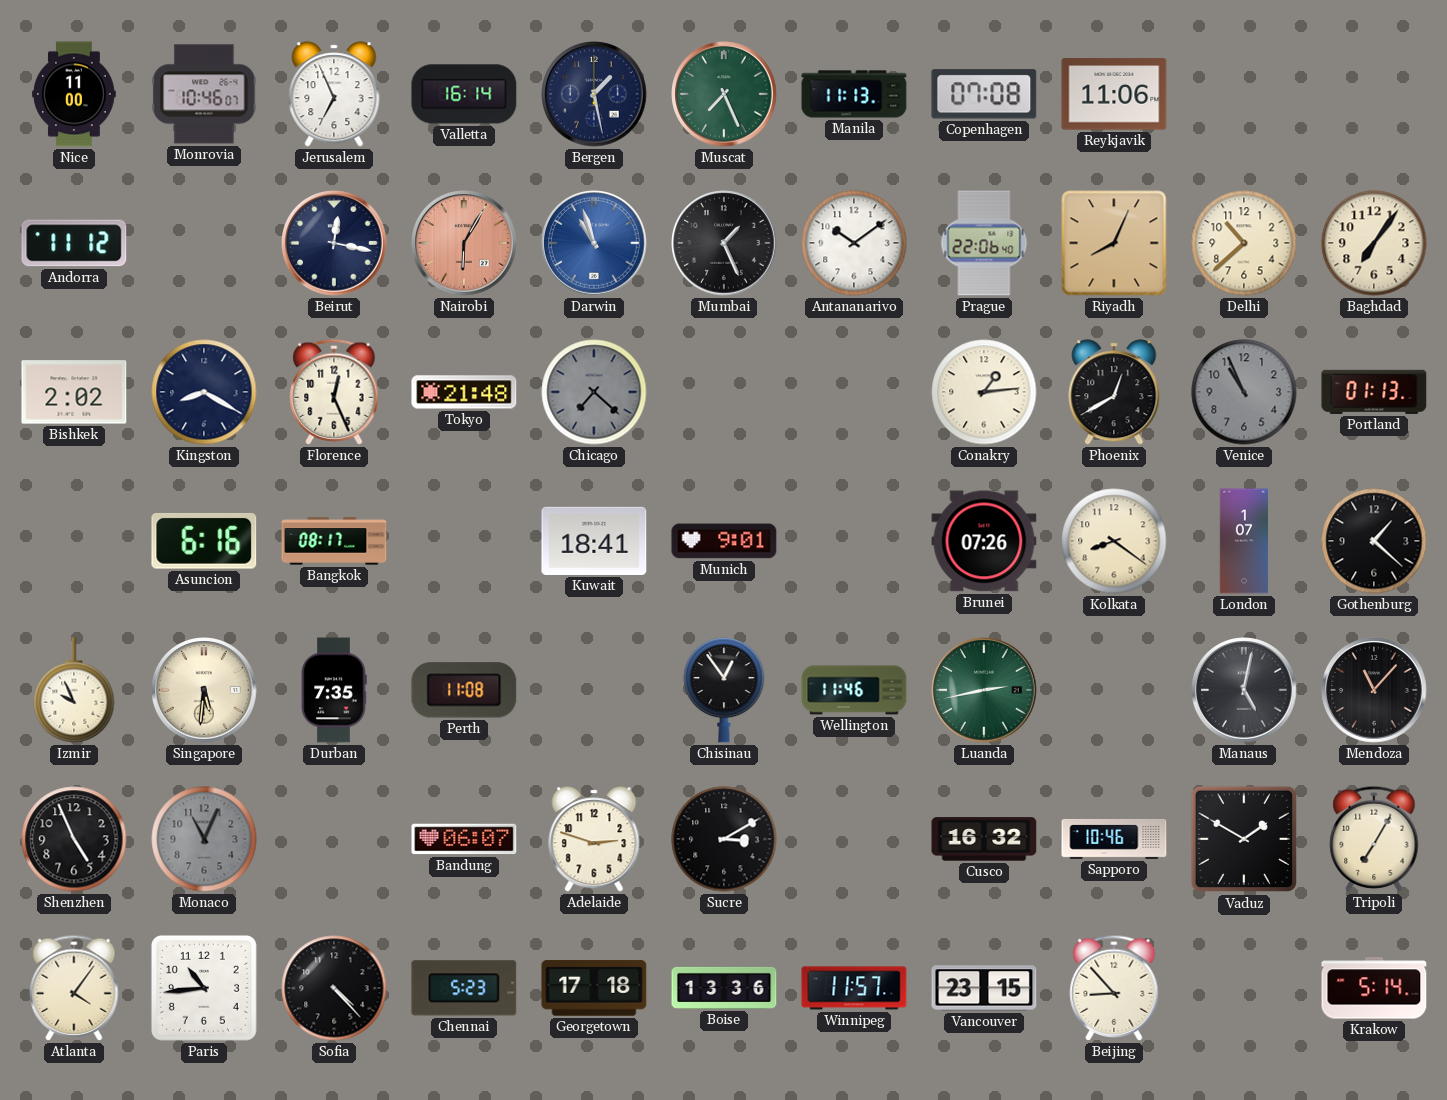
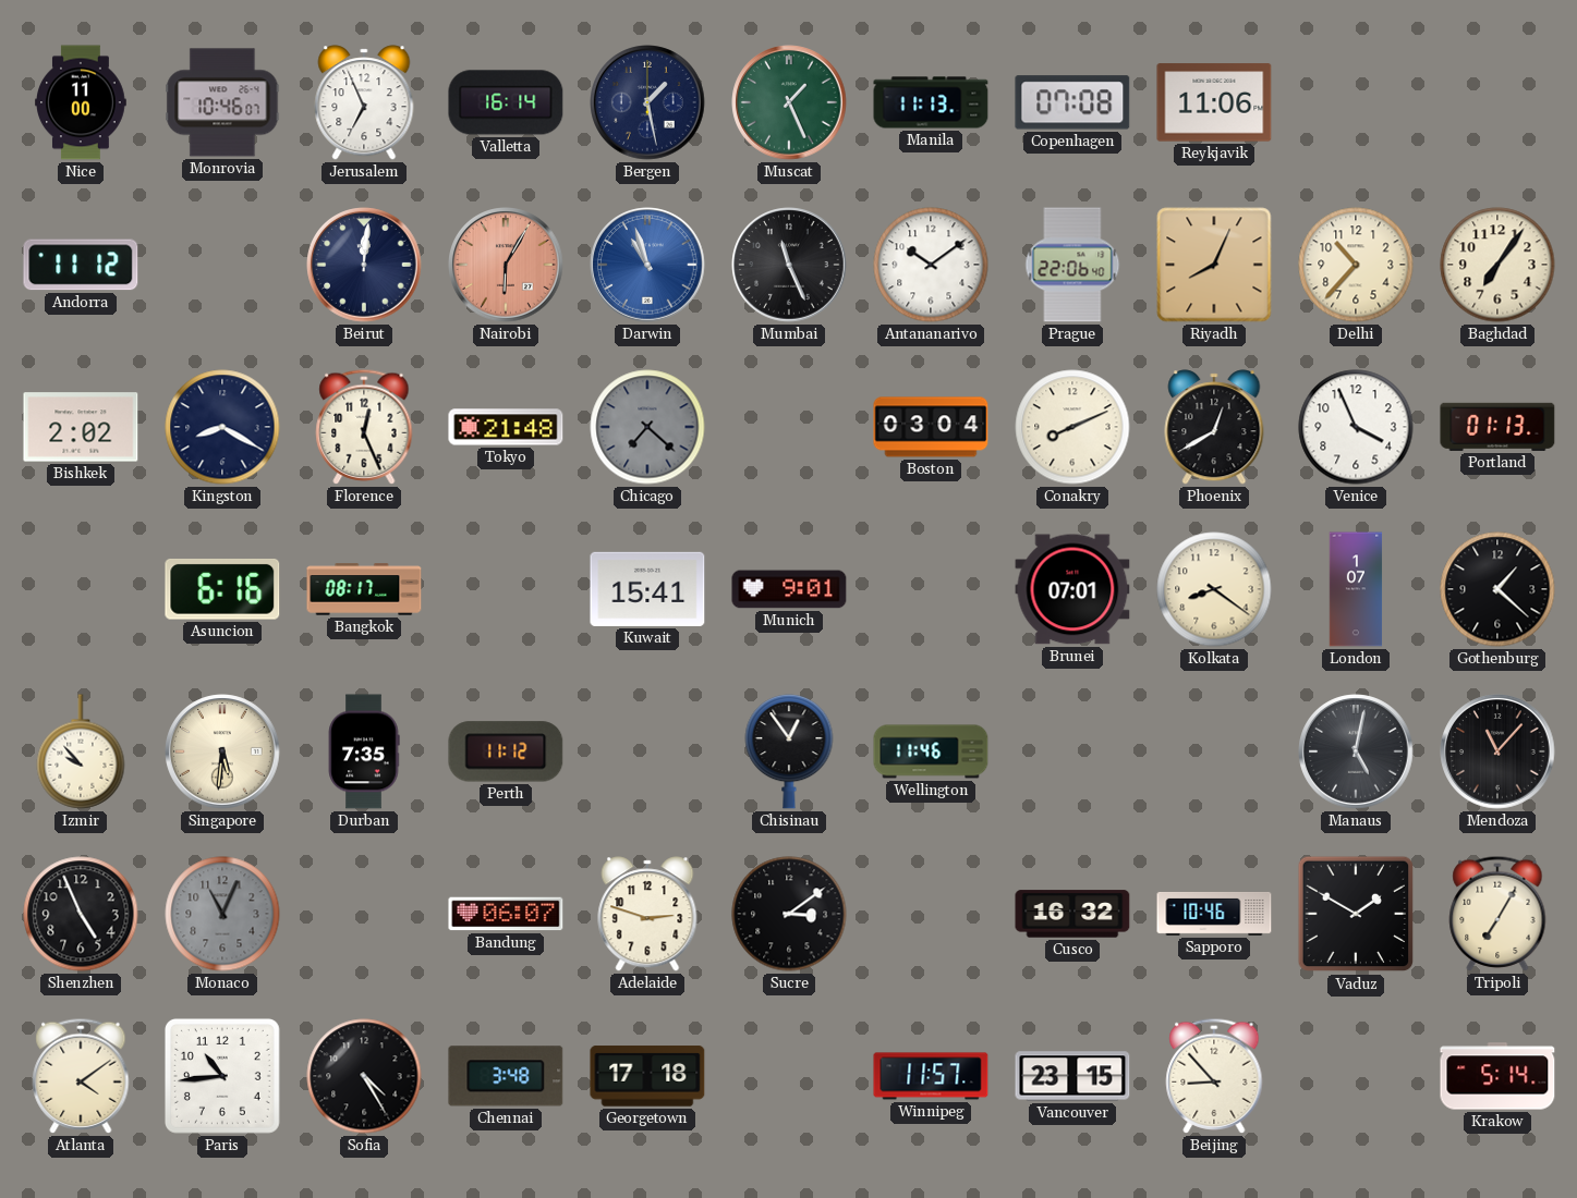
Muscat: 7:26 -> 1:26 (789, 102)
Beirut: 12:17 -> 12:01 (364, 265)
Mumbai: 1:26 -> 11:26 (789, 265)
Delhi: 10:38 -> 10:37 (1356, 265)
Boston: none -> 03:04 (931, 427)
Conakry: 1:14 -> 8:11 (1072, 427)
Venice: 10:56 -> 3:56 (1356, 427)
Venice dial: grey -> white (1356, 427)
Kuwait: 18:41 -> 15:41 (647, 589)
Brunei: 07:26 -> 07:01 (1072, 589)
Izmir: 9:56 -> 9:53 (81, 751)
Perth: 11:08 -> 11:12 (506, 751)
Luanda: 2:43 -> none (984, 690)
Sucre: 3:10 -> 3:09 (789, 914)
Atlanta: 4:06 -> 4:09 (81, 1076)
Sofia: 4:23 -> 4:25 (364, 1076)
Chennai: 5:23 -> 3:48 (506, 1076)
Boise: 13:36 -> none (724, 988)
